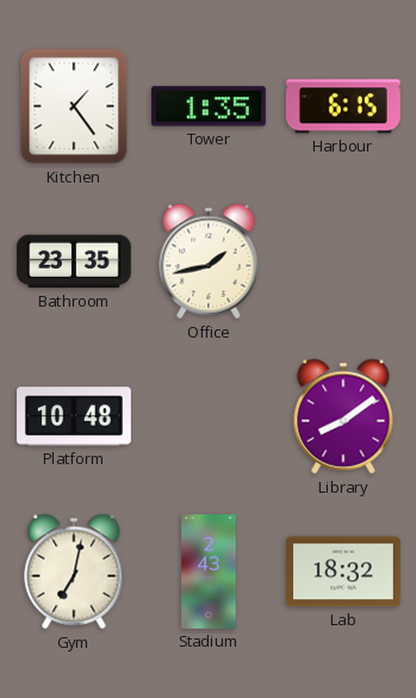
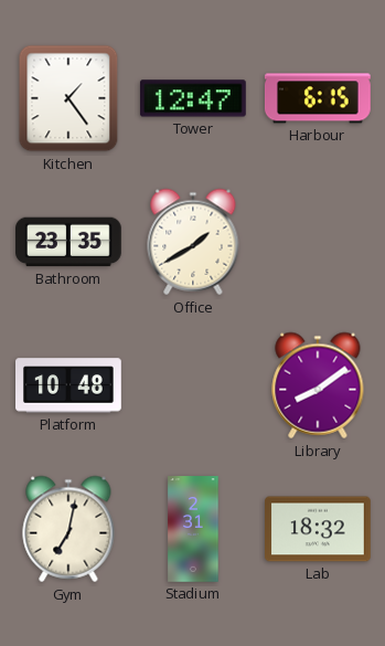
Tower: 1:35 -> 12:47 (193, 98)
Office: 1:43 -> 1:40 (193, 242)
Stadium: 2:43 -> 2:31 (193, 529)
